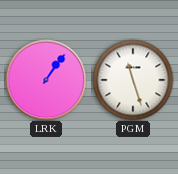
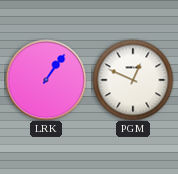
PGM: 11:27 -> 12:49 (133, 80)
